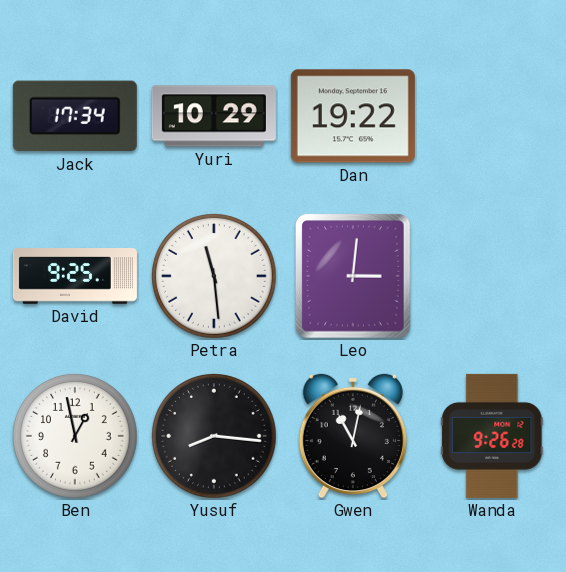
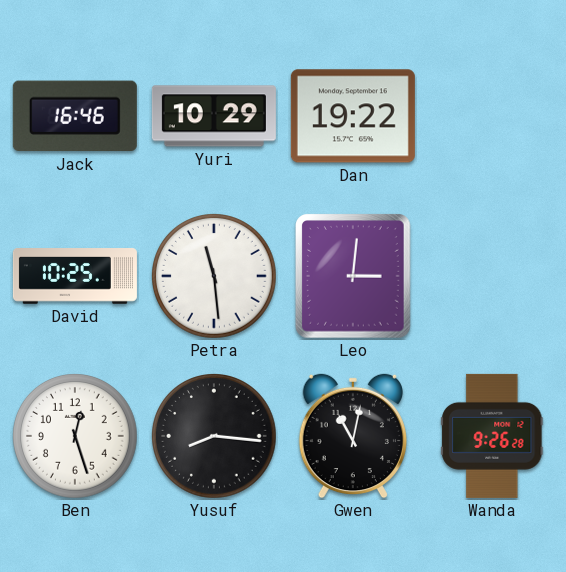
Jack: 17:34 -> 16:46 (75, 116)
David: 9:25 -> 10:25 (75, 276)
Ben: 12:58 -> 12:27 (76, 437)
